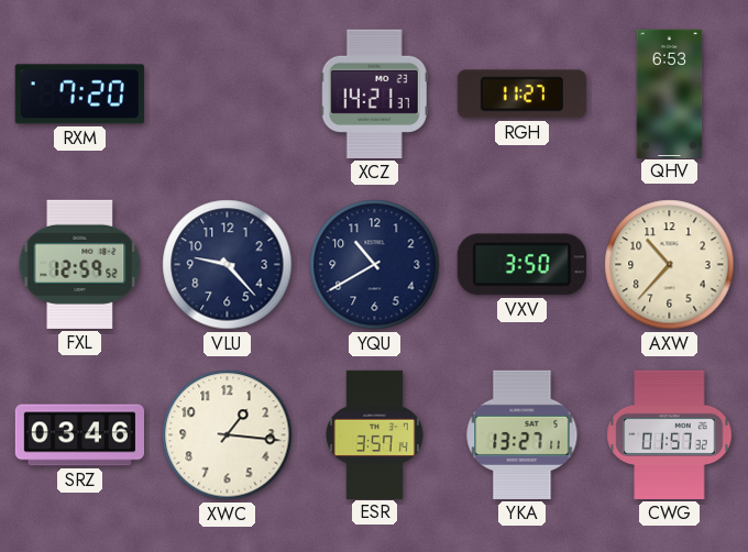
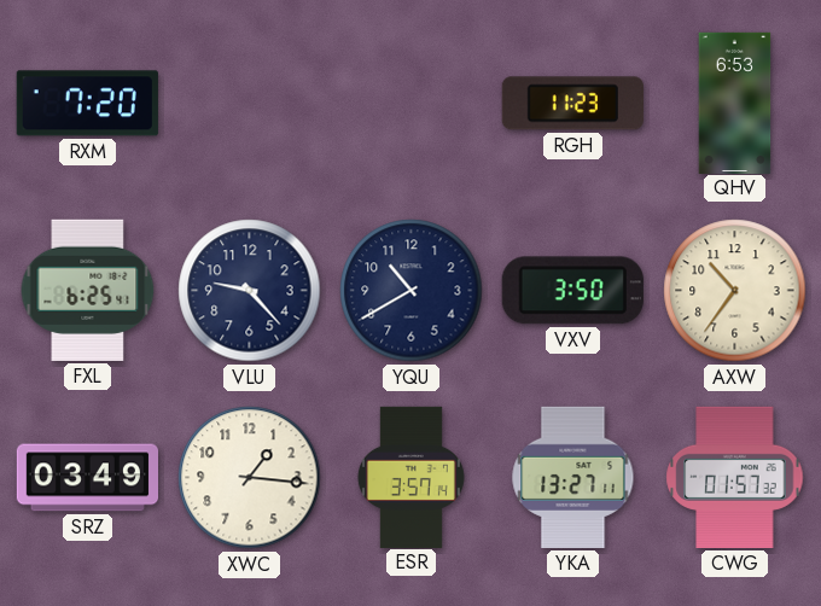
XCZ: 14:21 -> none (374, 93)
RGH: 11:27 -> 11:23 (572, 104)
FXL: 12:59 -> 6:25 (88, 290)
AXW: 10:37 -> 10:36 (735, 291)
SRZ: 03:46 -> 03:49 (87, 478)
